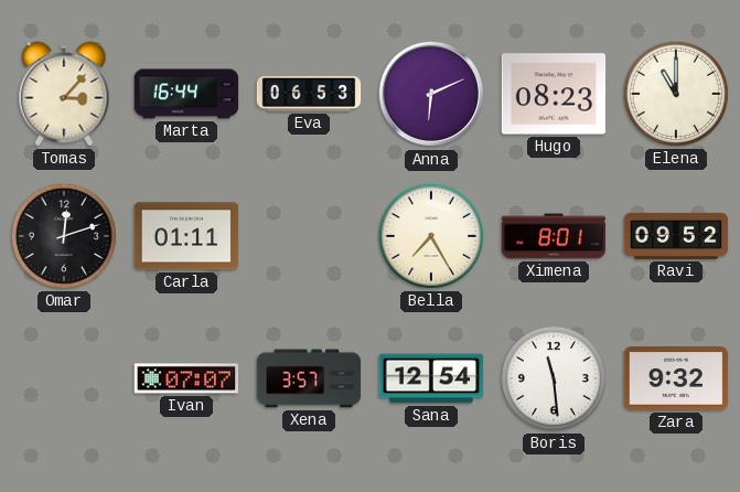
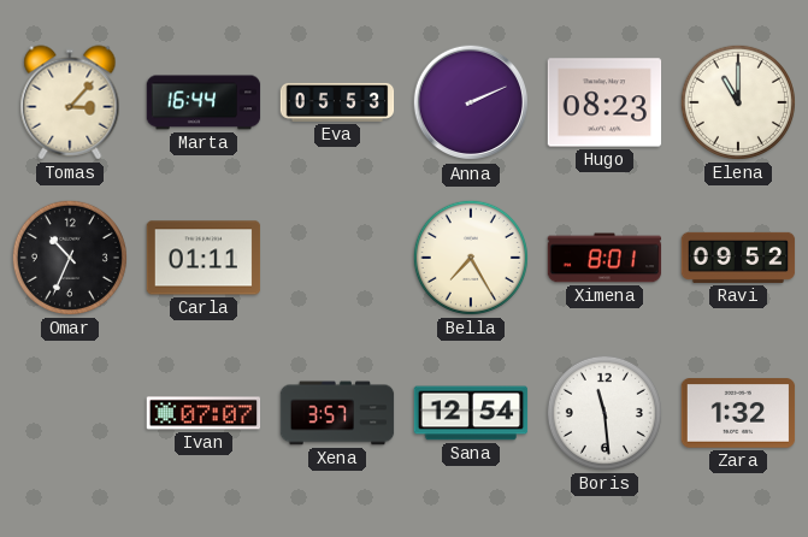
Eva: 06:53 -> 05:53 (337, 102)
Anna: 6:11 -> 2:11 (471, 102)
Omar: 12:12 -> 10:34 (70, 258)
Zara: 9:32 -> 1:32 (738, 413)
